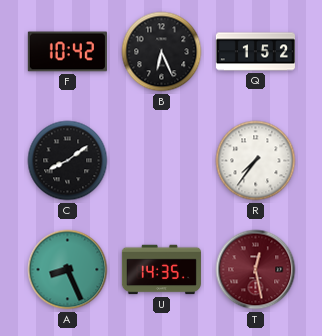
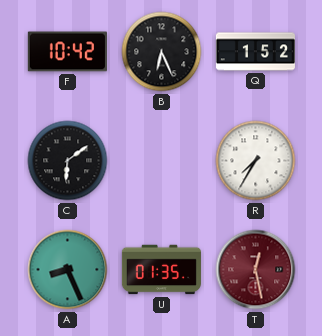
C: 8:09 -> 6:09 (68, 161)
R: 7:36 -> 7:35 (256, 161)
U: 14:35 -> 01:35 (161, 270)
